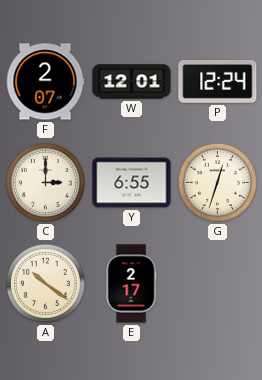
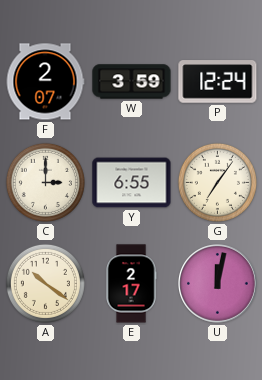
W: 12:01 -> 3:59 (132, 82)
G: 12:33 -> 7:06 (217, 182)
U: none -> 12:02 (218, 284)
